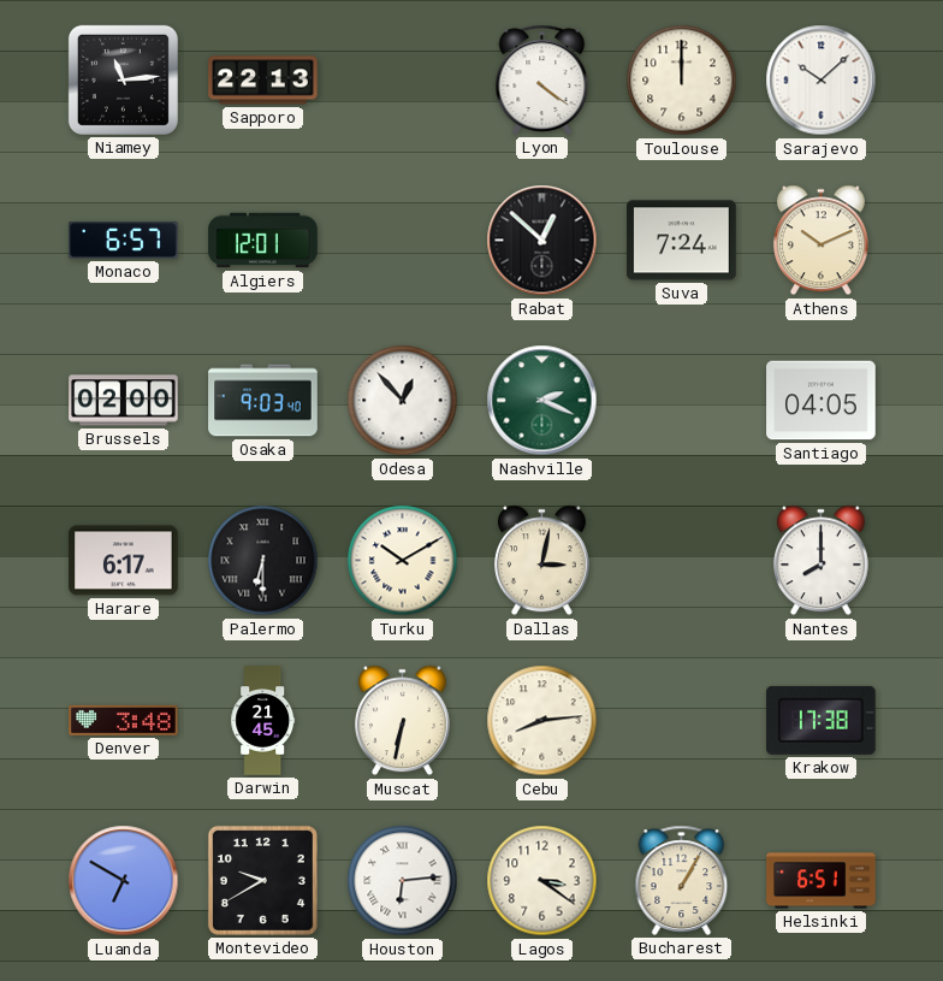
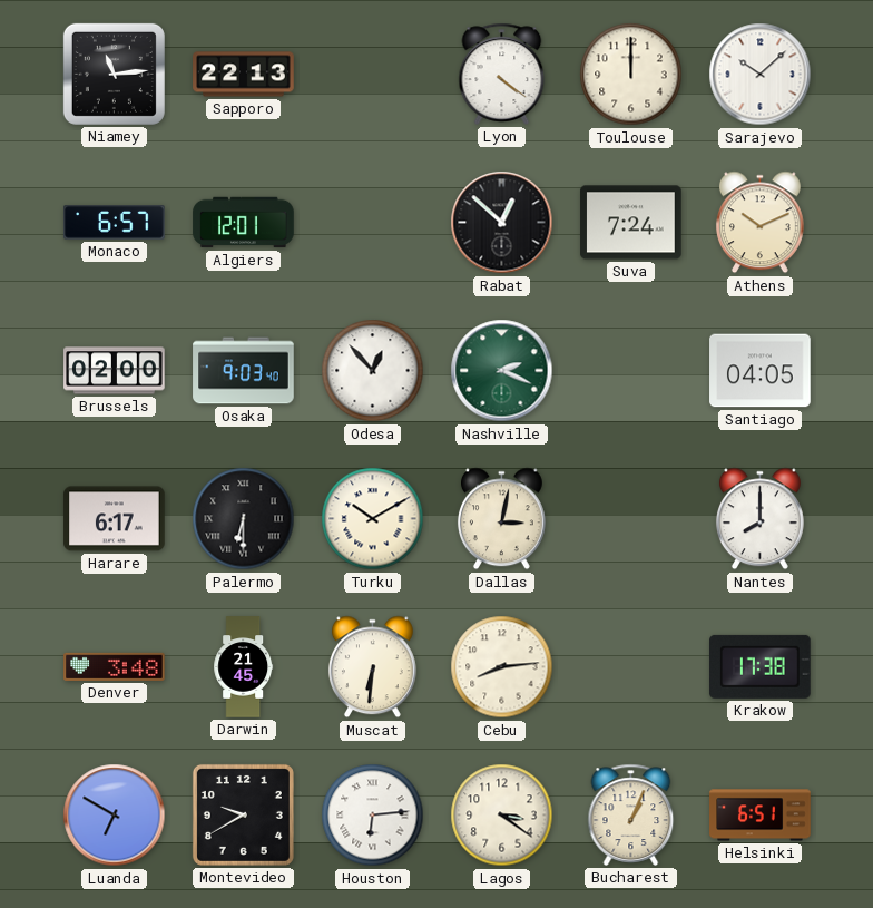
Muscat: 6:32 -> 6:31 (372, 667)
Bucharest: 1:05 -> 1:04 (631, 814)
